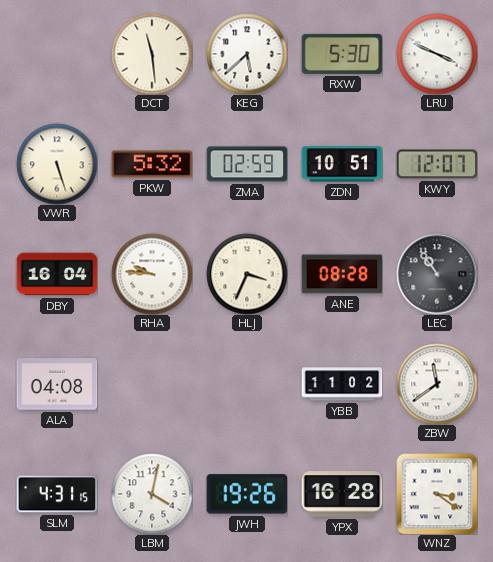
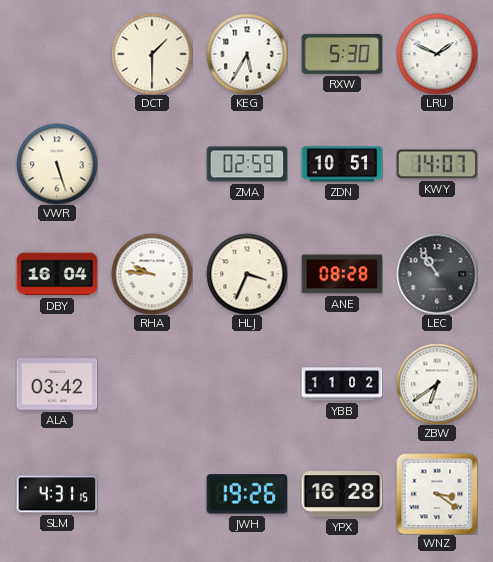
DCT: 11:29 -> 1:30 (152, 54)
KEG: 5:38 -> 5:35 (247, 54)
LRU: 3:49 -> 1:49 (437, 54)
PKW: 5:32 -> none (152, 164)
KWY: 12:07 -> 14:07 (437, 164)
ALA: 04:08 -> 03:42 (57, 384)
ZBW: 11:39 -> 6:39 (437, 384)
LBM: 4:02 -> none (152, 494)
